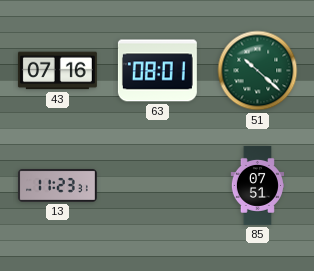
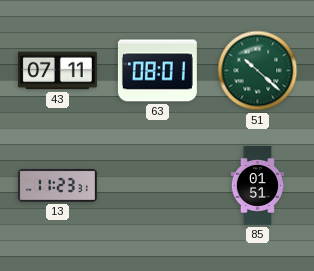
43: 07:16 -> 07:11 (57, 71)
85: 07:51 -> 01:51 (257, 185)
